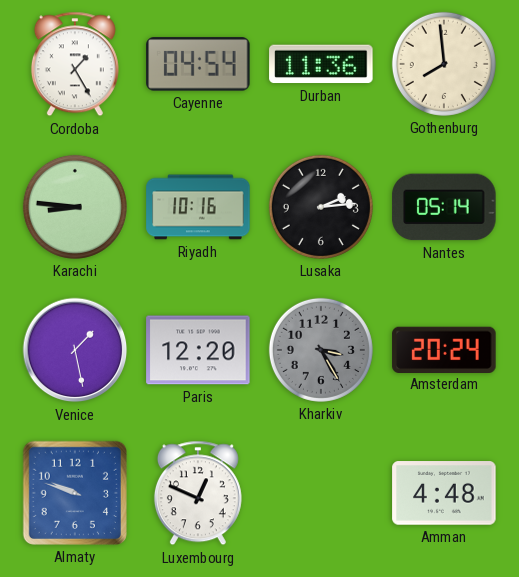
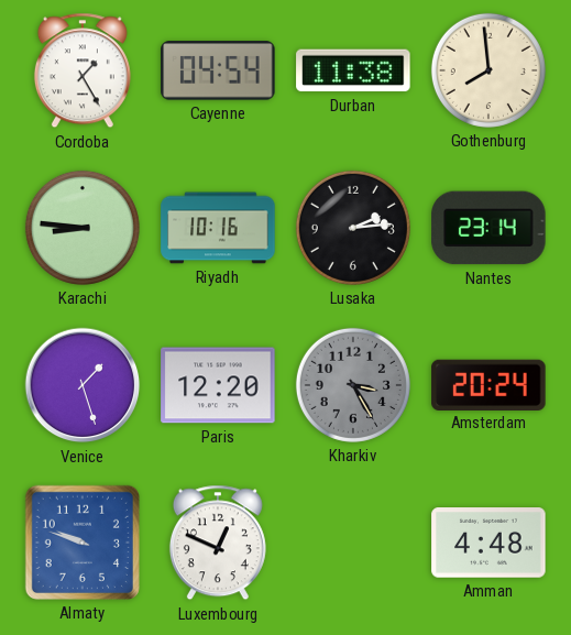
Durban: 11:36 -> 11:38 (353, 70)
Nantes: 05:14 -> 23:14 (488, 228)
Venice: 1:28 -> 1:27 (83, 385)
